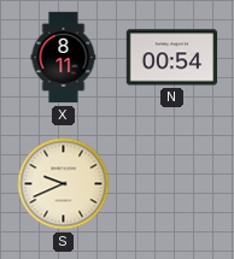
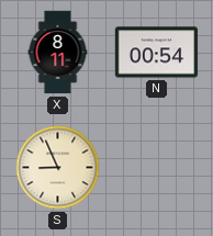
S: 9:41 -> 8:56 (58, 168)
